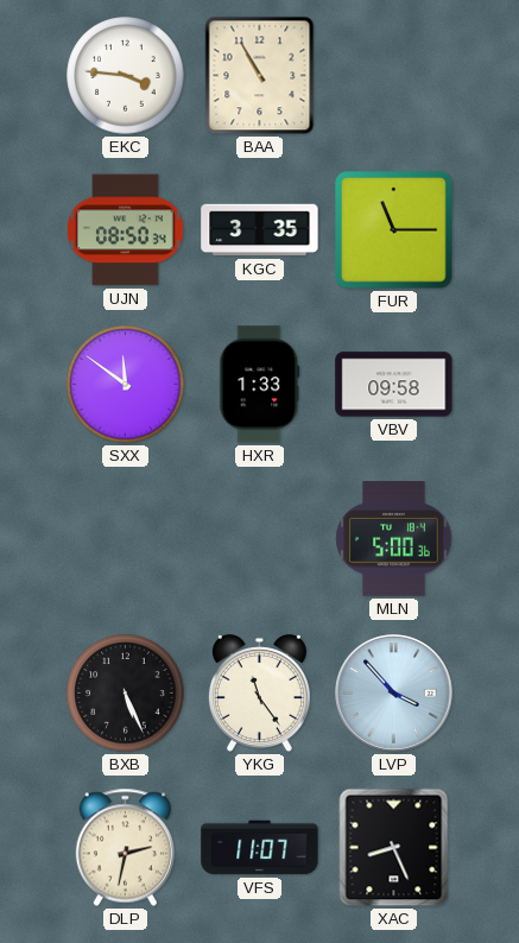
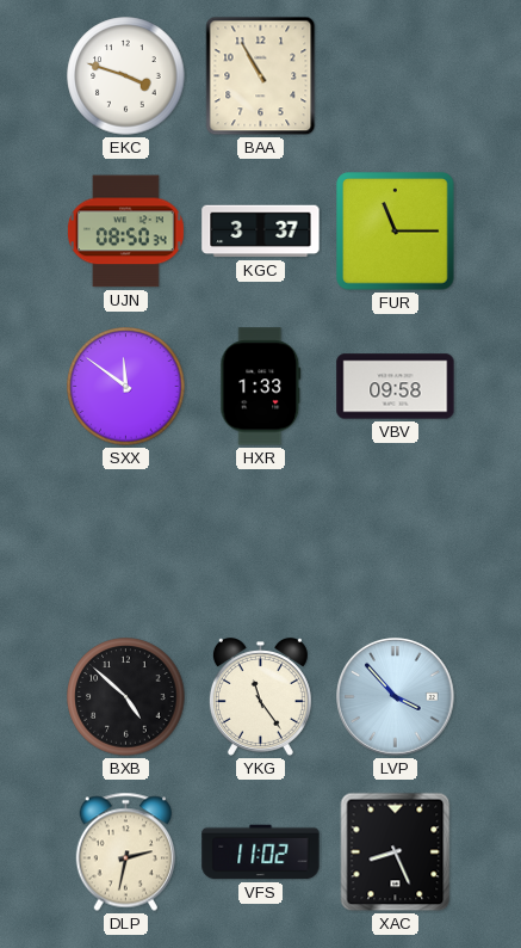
EKC: 3:46 -> 3:48 (126, 76)
KGC: 3:35 -> 3:37 (261, 232)
MLN: 5:00 -> none (394, 539)
BXB: 5:26 -> 4:52 (126, 697)
VFS: 11:07 -> 11:02 (261, 852)
